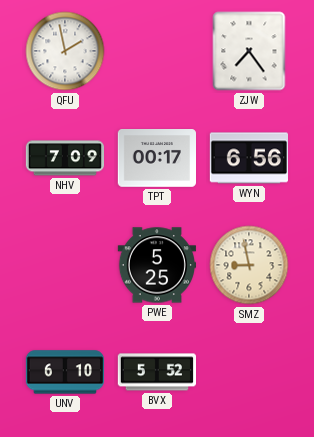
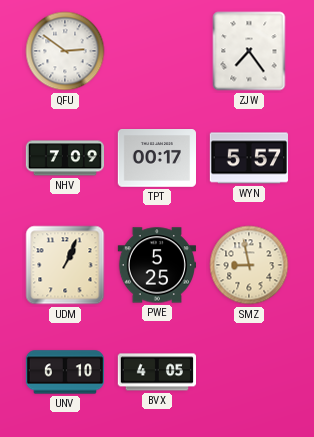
QFU: 1:58 -> 2:51 (65, 51)
WYN: 6:56 -> 5:57 (248, 158)
UDM: none -> 1:04 (65, 265)
BVX: 5:52 -> 4:05 (156, 372)
